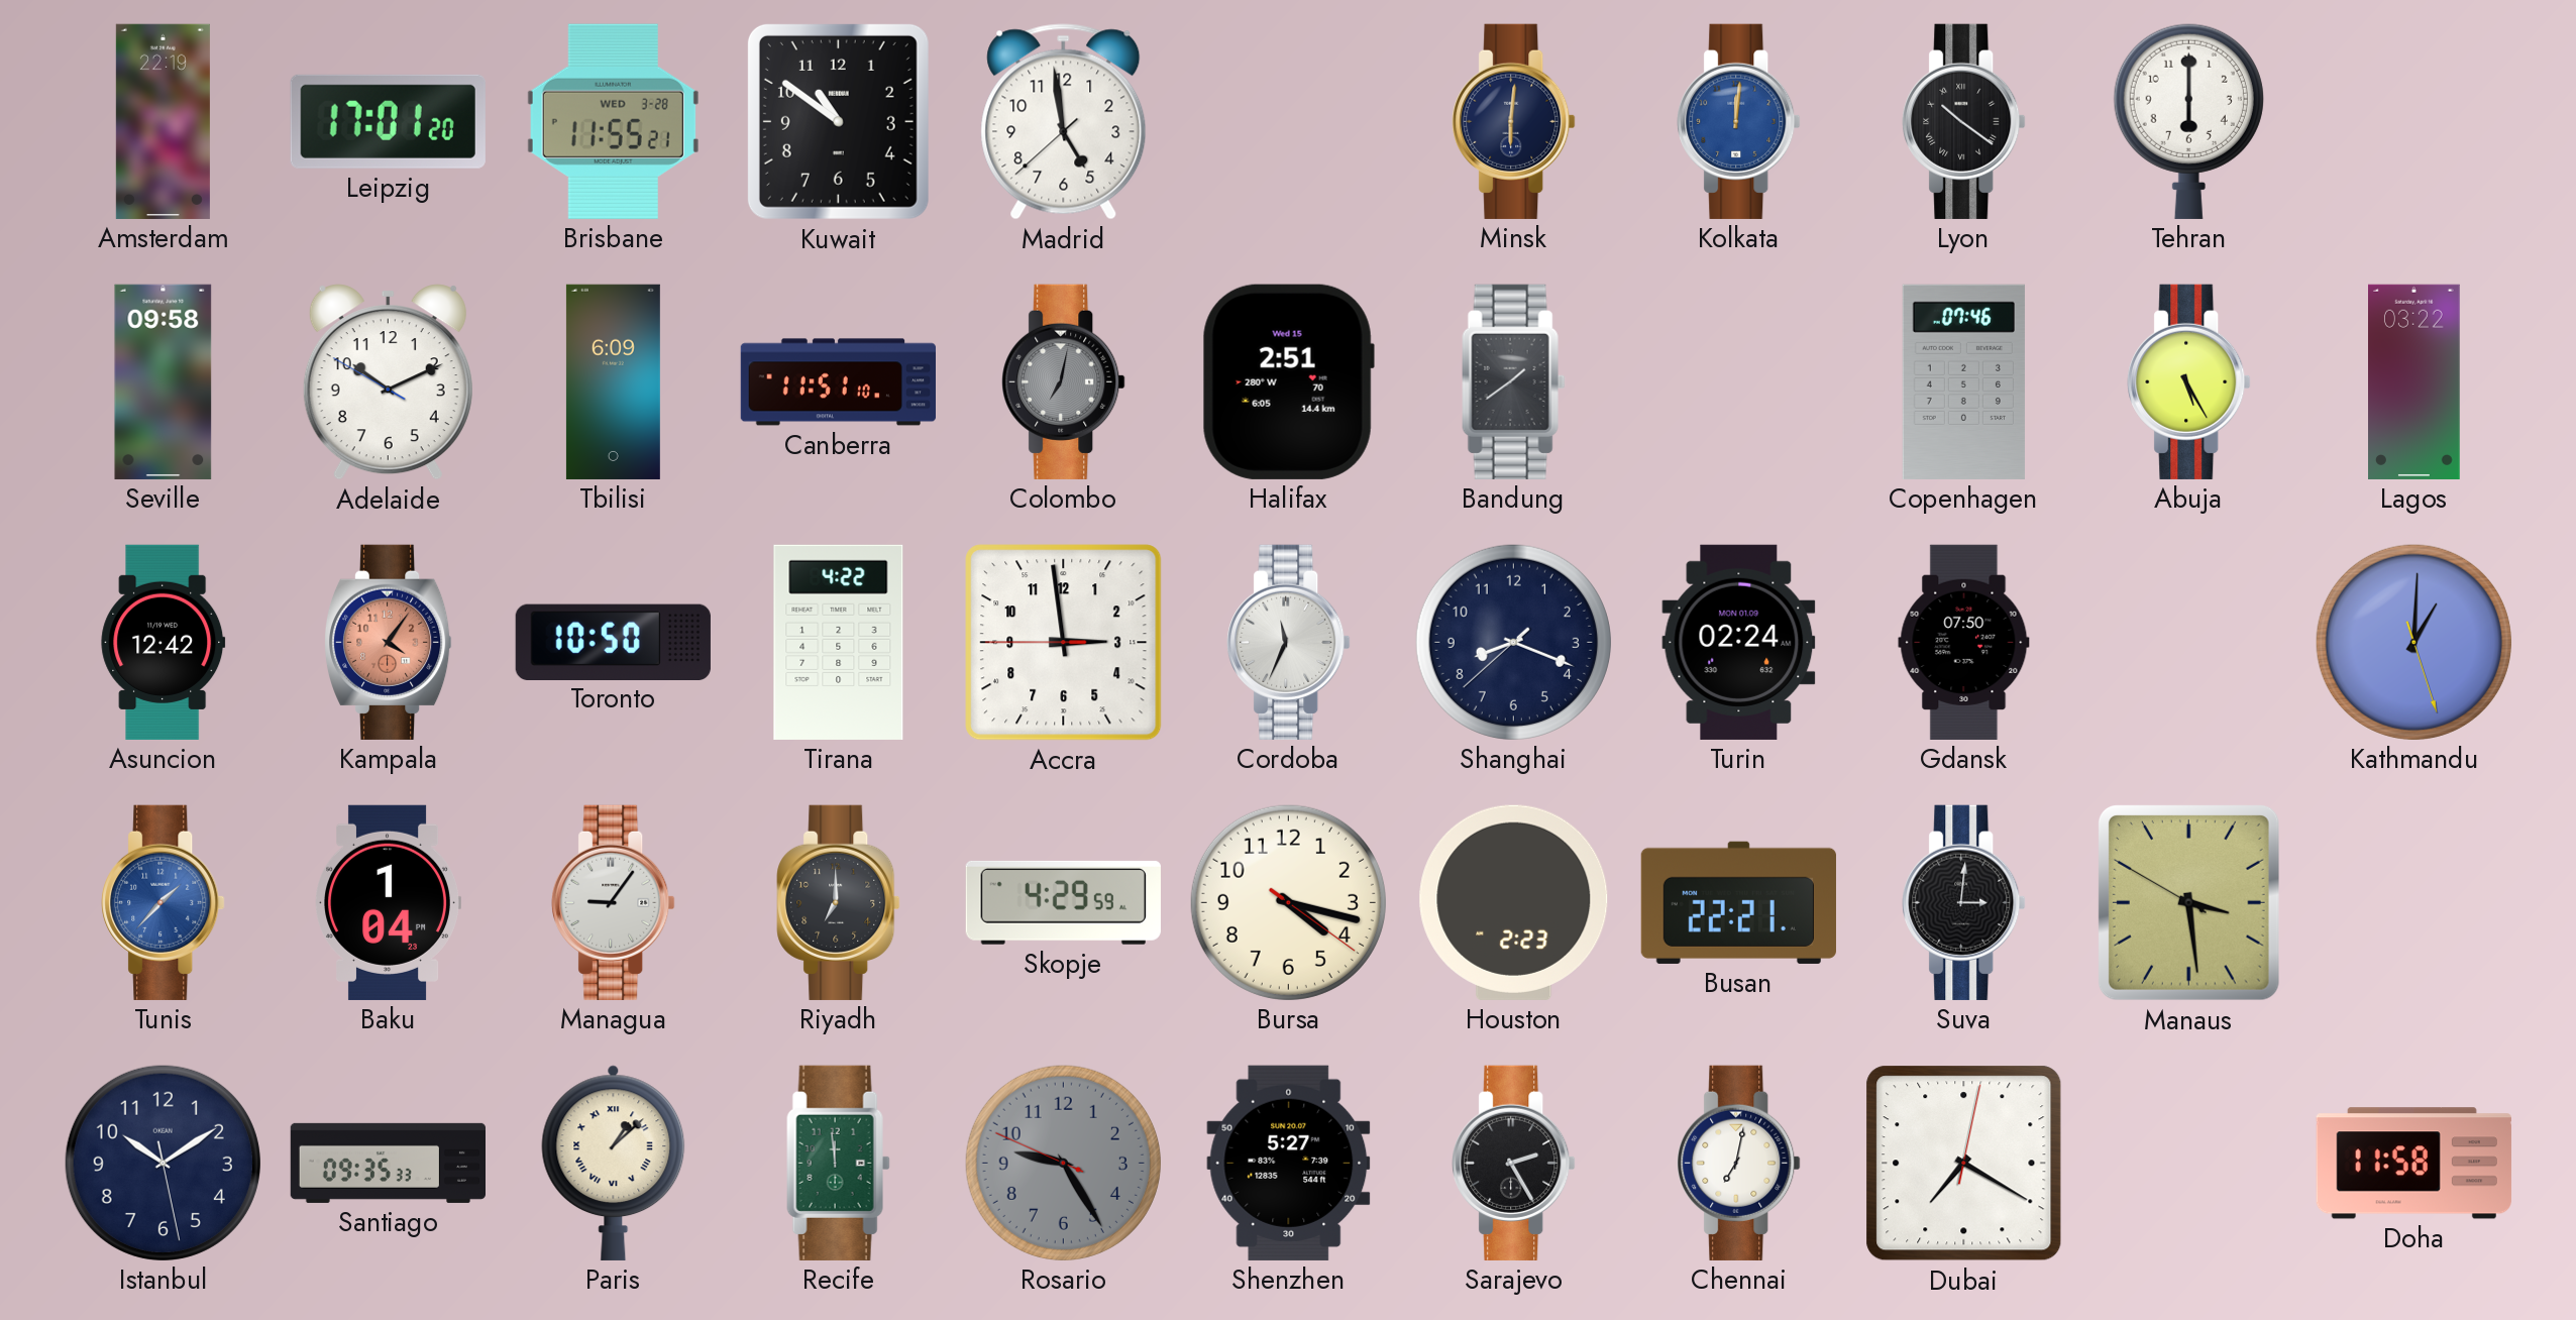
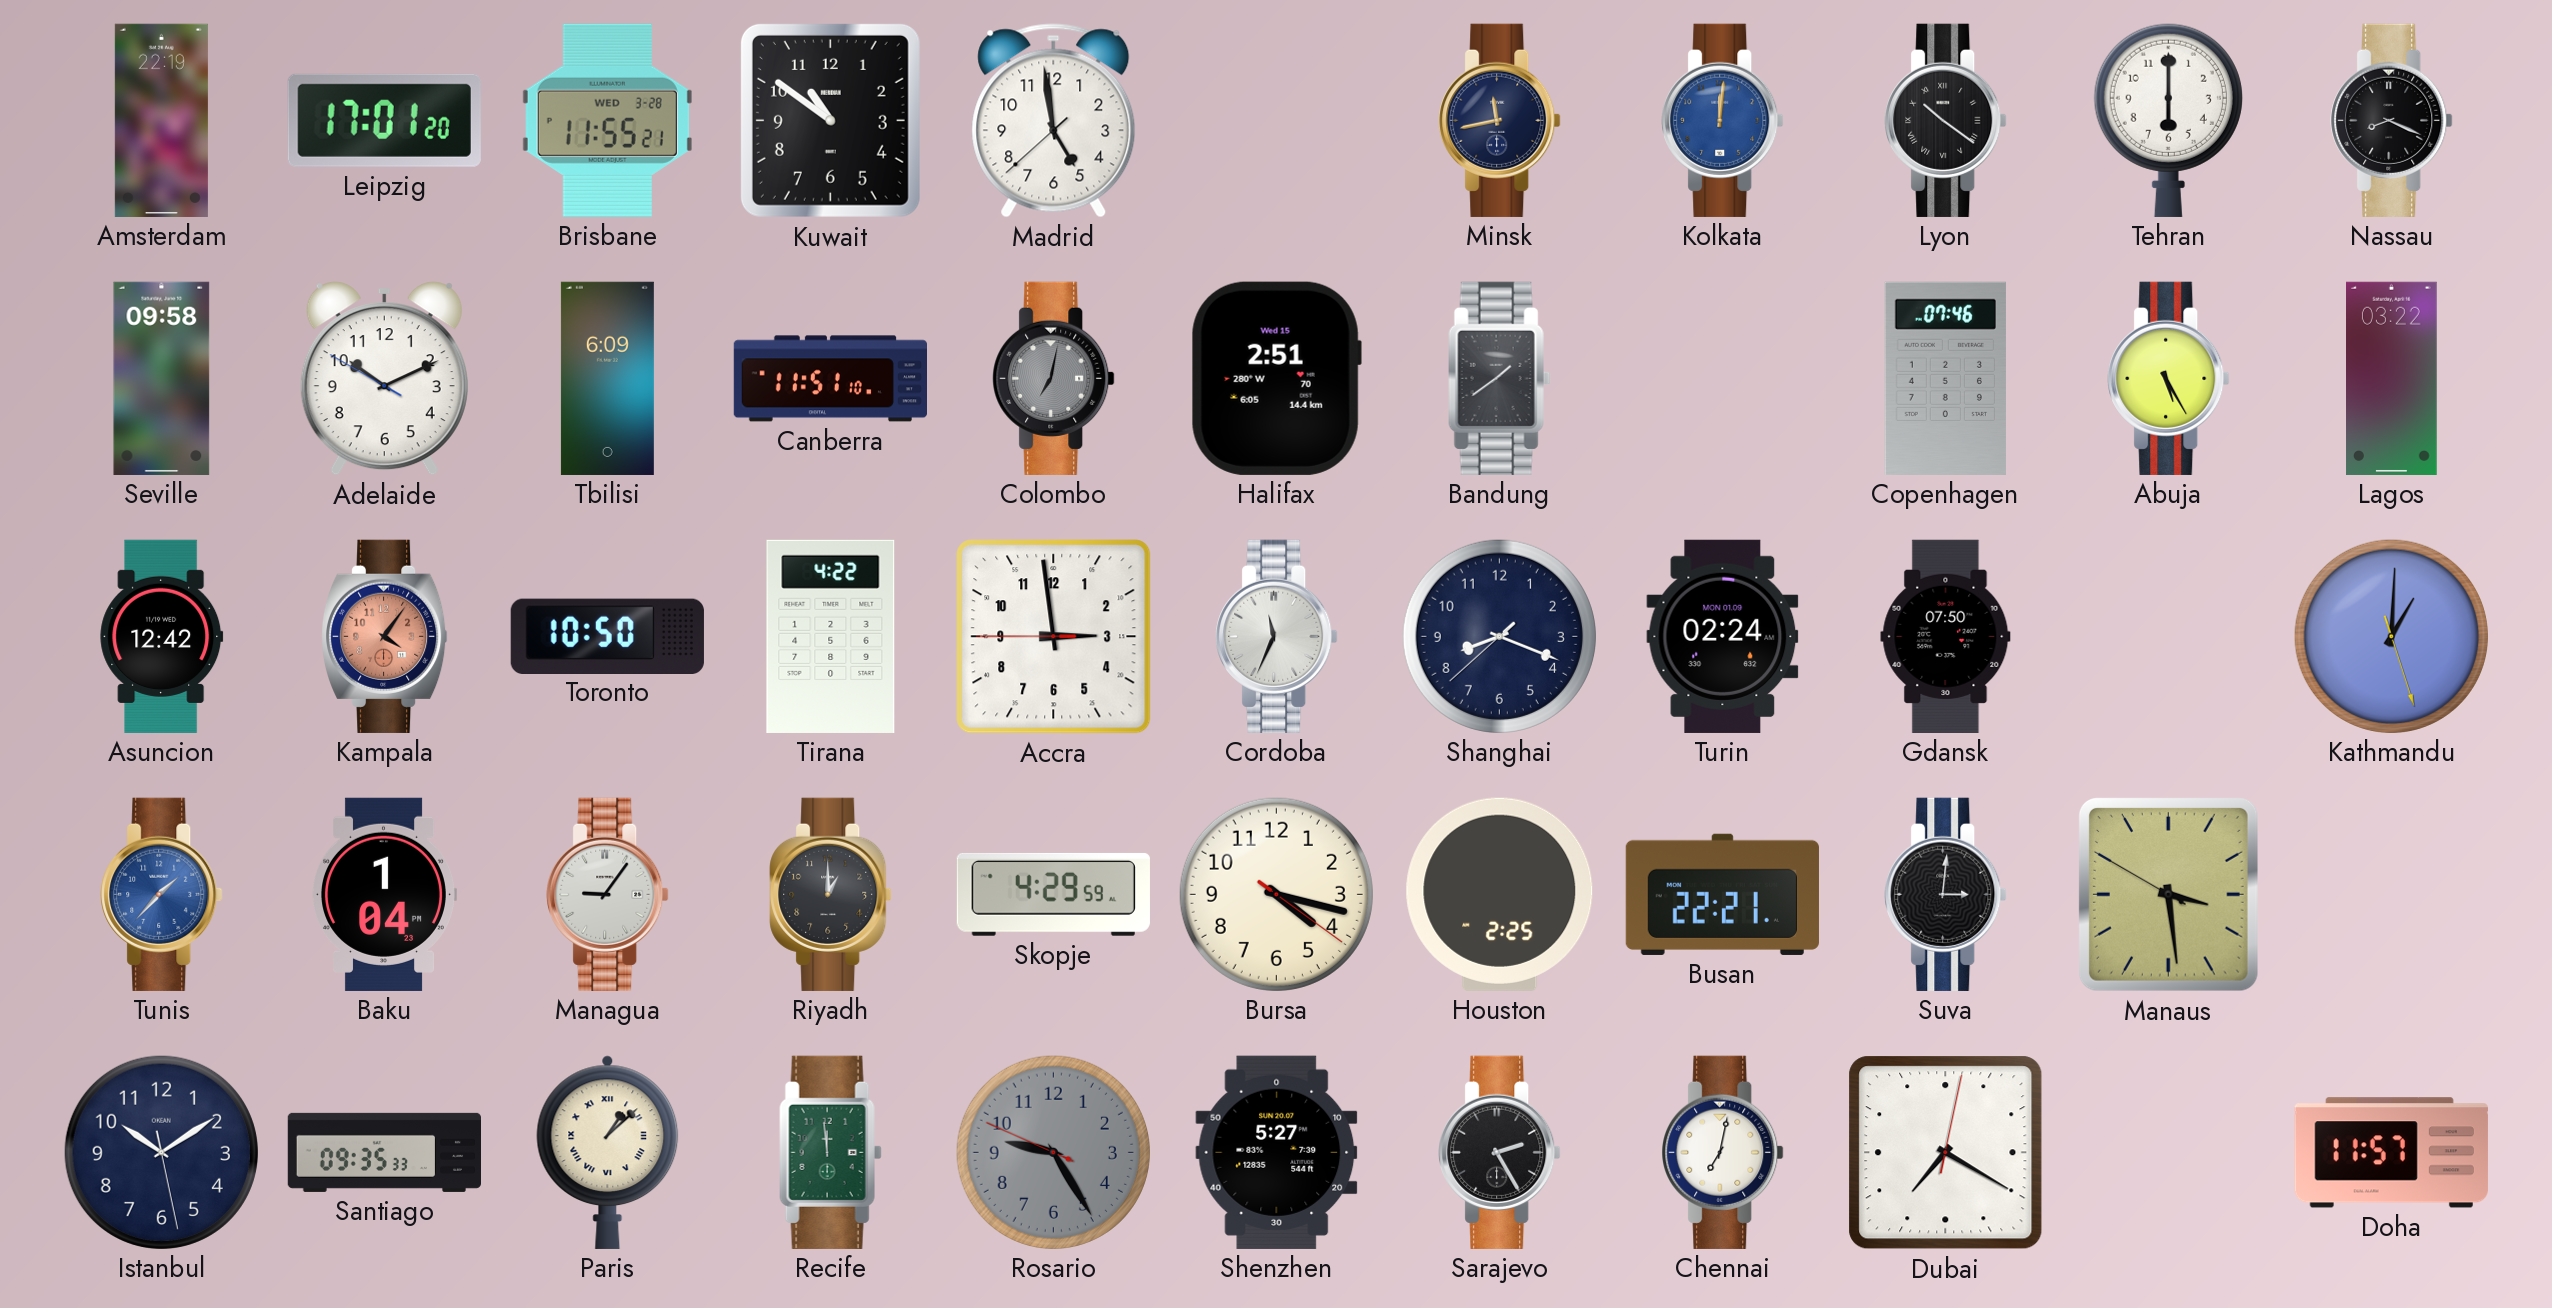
Minsk: 6:01 -> 11:43 (1500, 120)
Nassau: none -> 8:19 (2392, 120)
Riyadh: 7:00 -> 1:00 (831, 894)
Houston: 2:23 -> 2:25 (1500, 894)
Doha: 11:58 -> 11:57 (2391, 1153)
